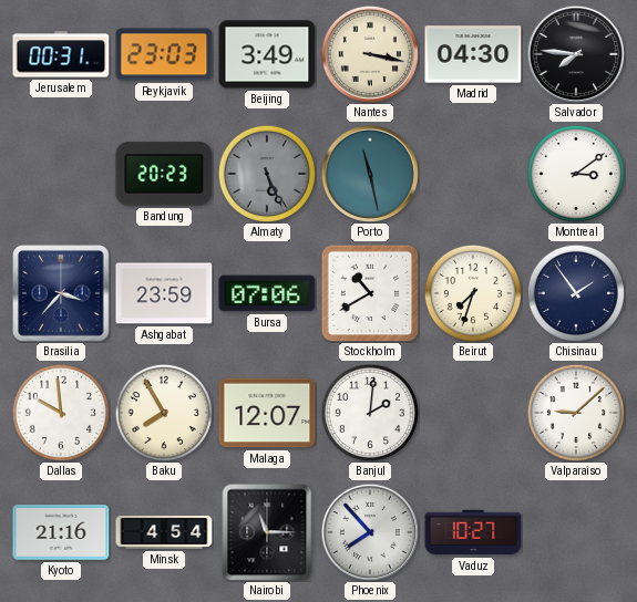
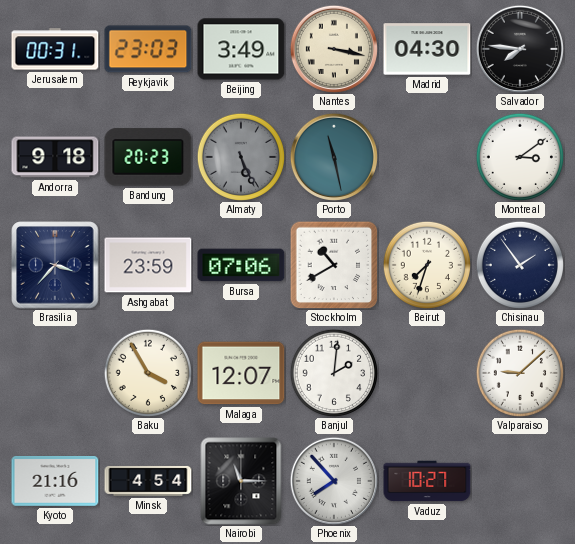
Andorra: none -> 9:18 (55, 157)
Dallas: 9:59 -> none (60, 412)
Baku: 7:55 -> 3:55 (147, 372)
